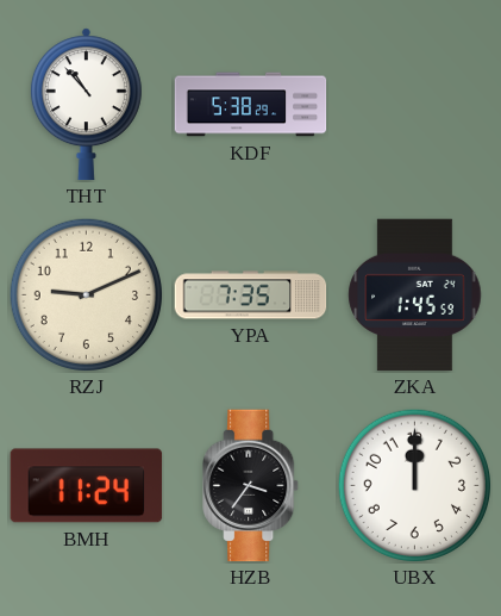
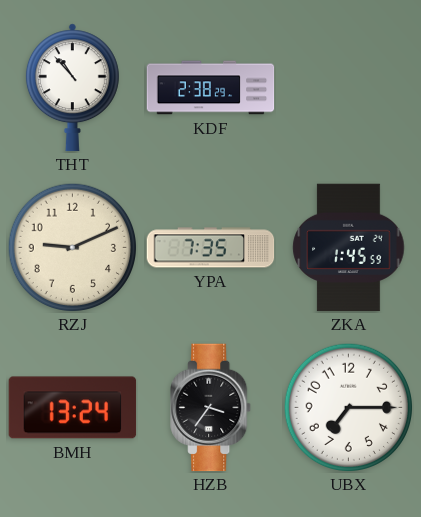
KDF: 5:38 -> 2:38 (211, 88)
BMH: 11:24 -> 13:24 (73, 408)
UBX: 12:00 -> 7:15 (348, 407)
